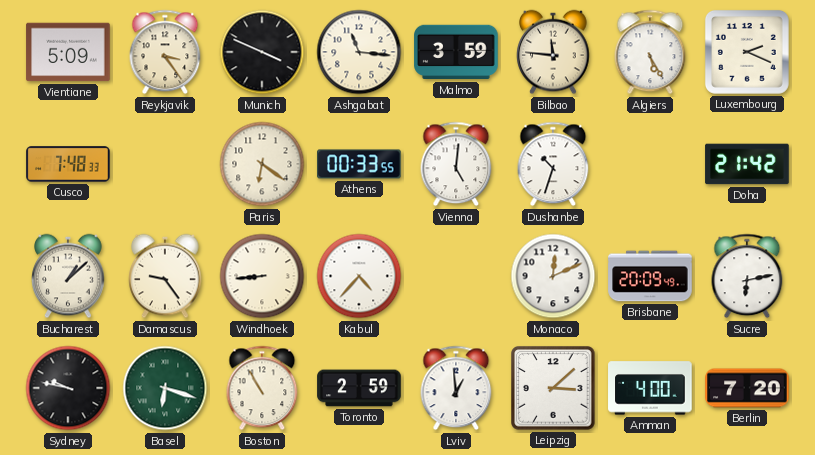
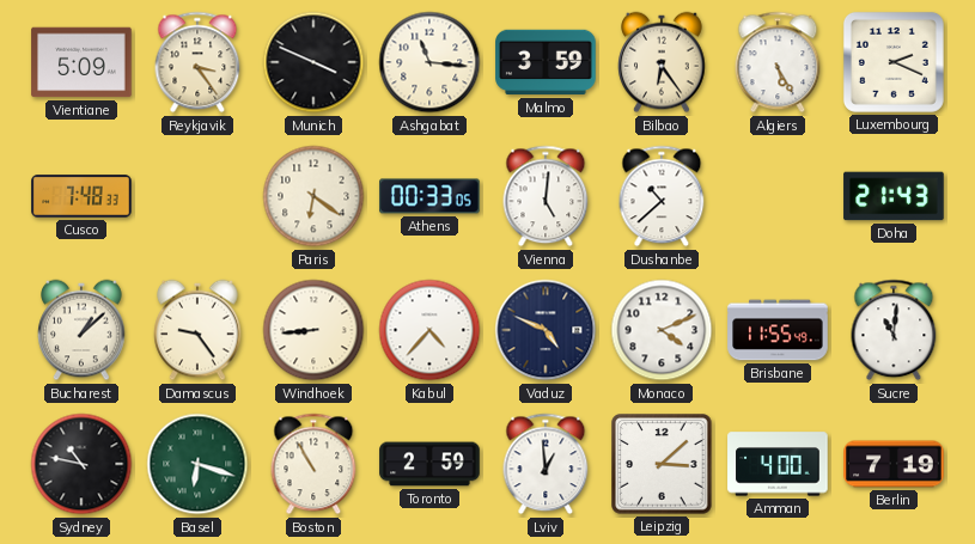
Bilbao: 11:46 -> 6:24 (662, 62)
Athens: 00:33:55 -> 00:33:05 (429, 196)
Dushanbe: 10:33 -> 10:38 (662, 196)
Doha: 21:42 -> 21:43 (894, 196)
Vaduz: none -> 4:49 (546, 330)
Monaco: 12:11 -> 4:11 (662, 330)
Brisbane: 20:09 -> 11:55 (778, 330)
Sucre: 6:13 -> 11:01 (894, 330)
Sydney: 9:47 -> 10:47 (81, 464)
Berlin: 7:20 -> 7:19 (894, 464)
